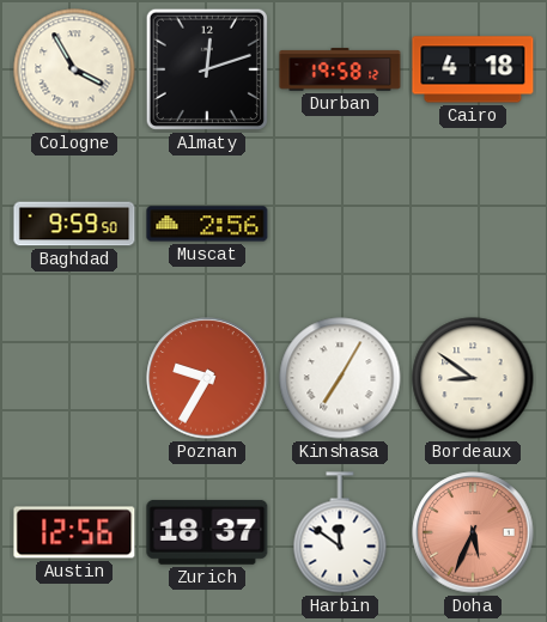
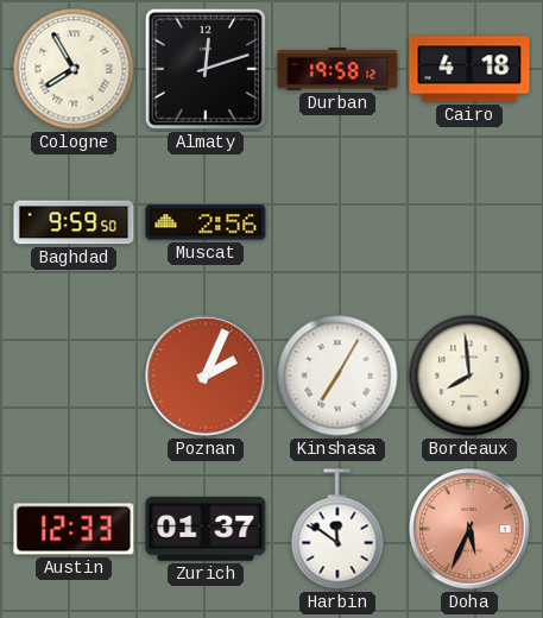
Cologne: 3:55 -> 7:55 (74, 69)
Poznan: 9:35 -> 2:04 (206, 376)
Bordeaux: 8:51 -> 7:59 (469, 376)
Austin: 12:56 -> 12:33 (74, 529)
Zurich: 18:37 -> 01:37 (206, 529)
